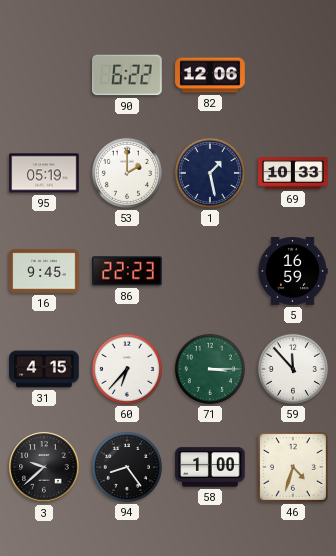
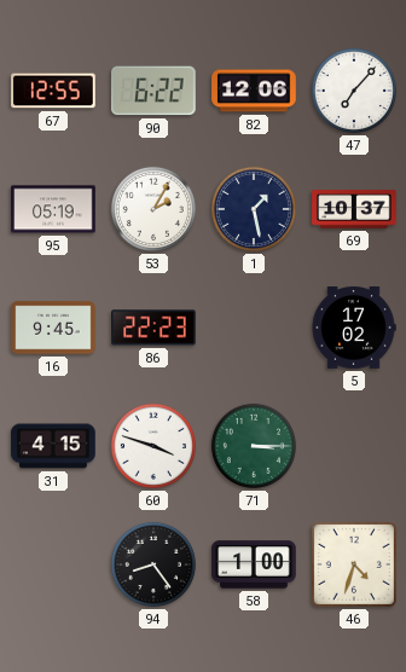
67: none -> 12:55 (53, 91)
47: none -> 7:07 (354, 91)
53: 2:00 -> 2:05 (153, 209)
69: 10:33 -> 10:37 (354, 210)
5: 16:59 -> 17:02 (354, 329)
60: 6:37 -> 3:48 (153, 446)
59: 11:53 -> none (293, 369)
3: 9:38 -> none (44, 467)
